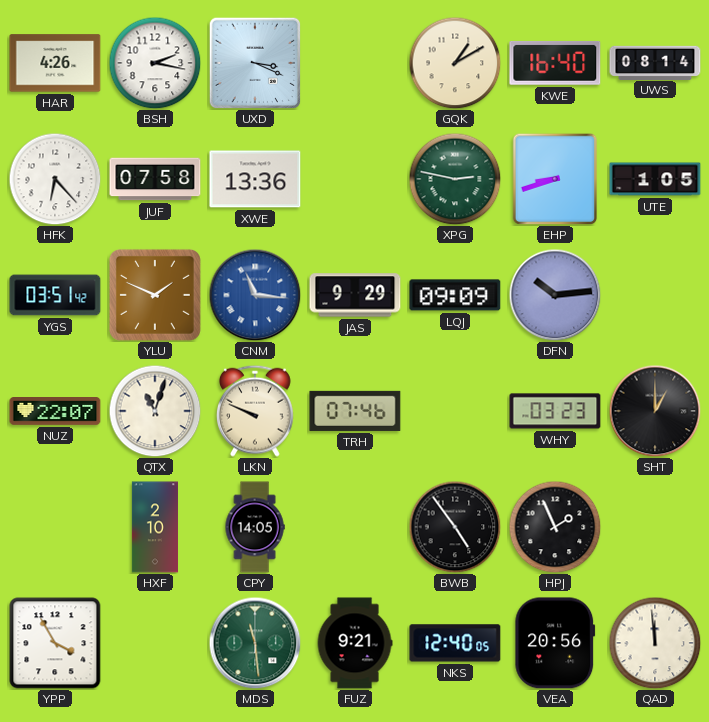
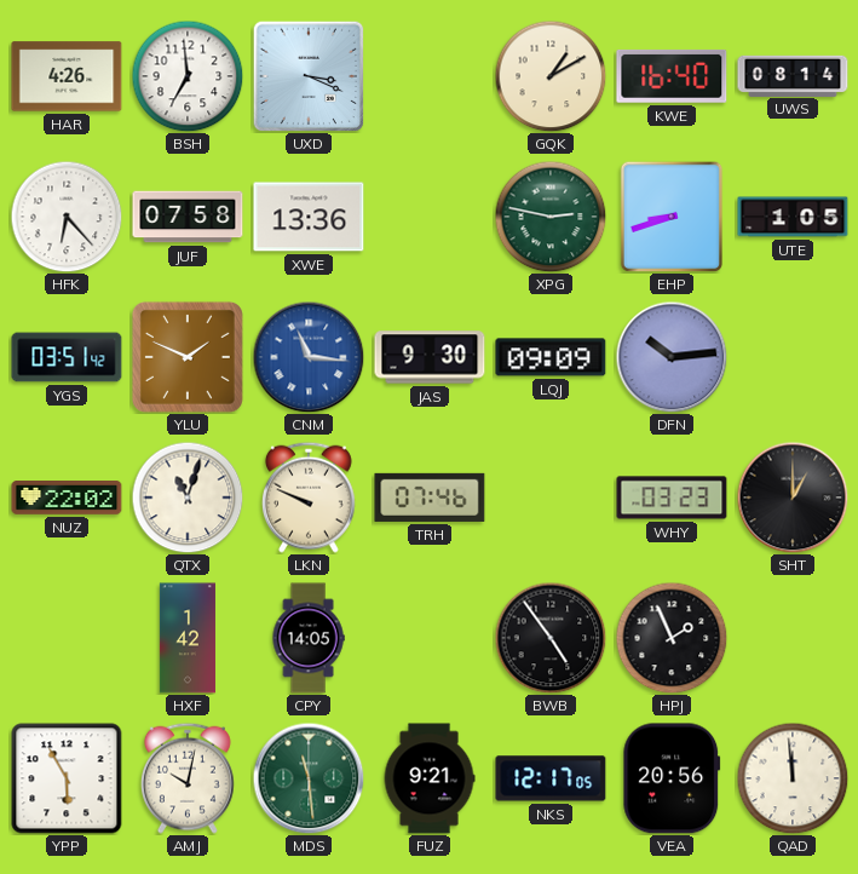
BSH: 2:17 -> 6:59 (188, 76)
JAS: 9:29 -> 9:30 (430, 357)
NUZ: 22:07 -> 22:02 (67, 499)
HXF: 2:10 -> 1:42 (188, 638)
YPP: 3:55 -> 5:55 (67, 778)
AMJ: none -> 10:02 (188, 778)
NKS: 12:40 -> 12:17 (551, 778)
